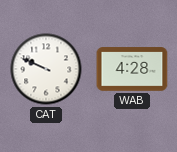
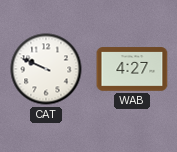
WAB: 4:28 -> 4:27 (132, 69)
